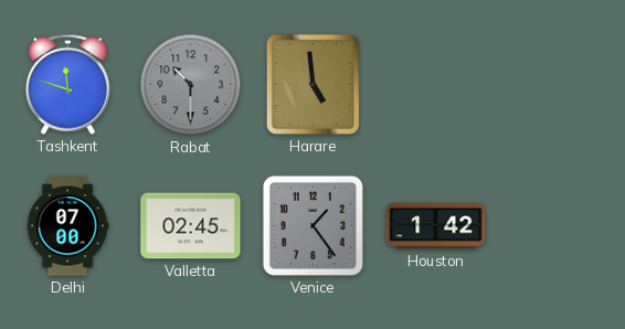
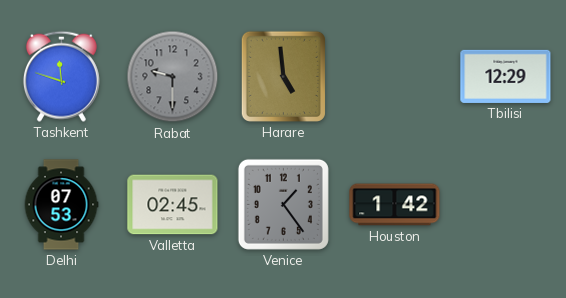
Rabat: 10:30 -> 9:30 (173, 77)
Tbilisi: none -> 12:29 (506, 76)
Delhi: 07:00 -> 07:53 (61, 205)
